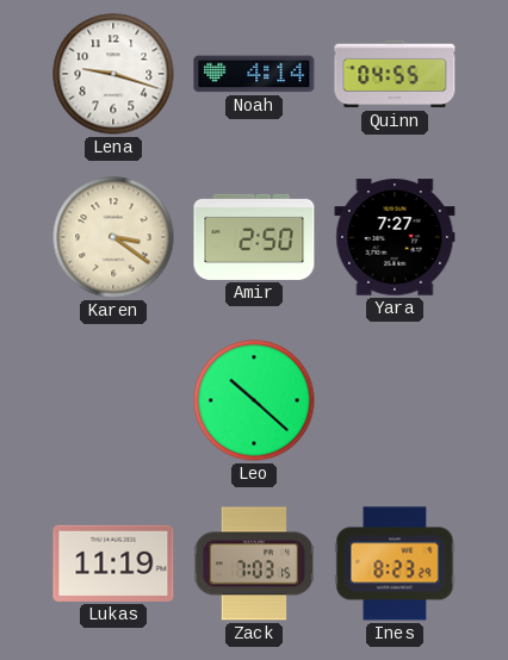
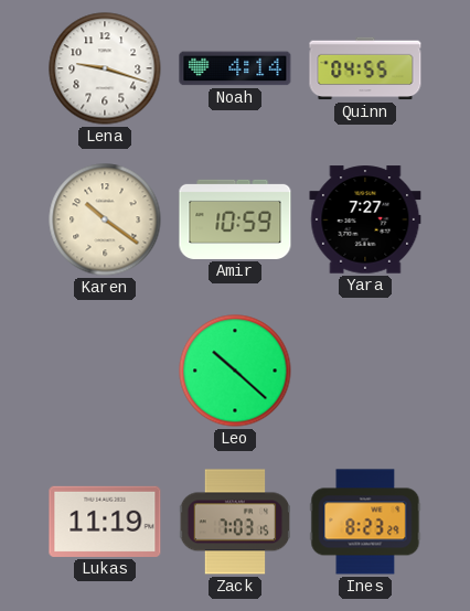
Karen: 3:21 -> 10:21 (105, 219)
Amir: 2:50 -> 10:59 (235, 219)
